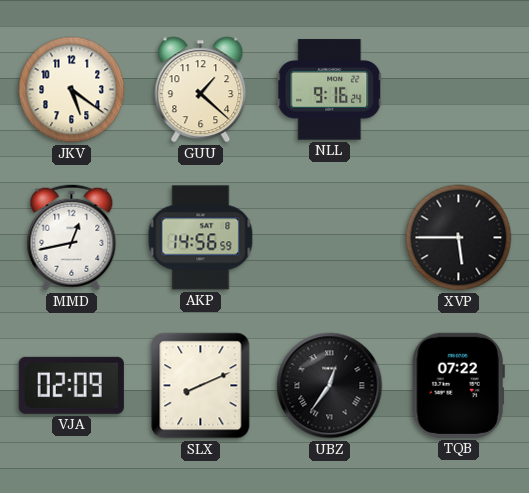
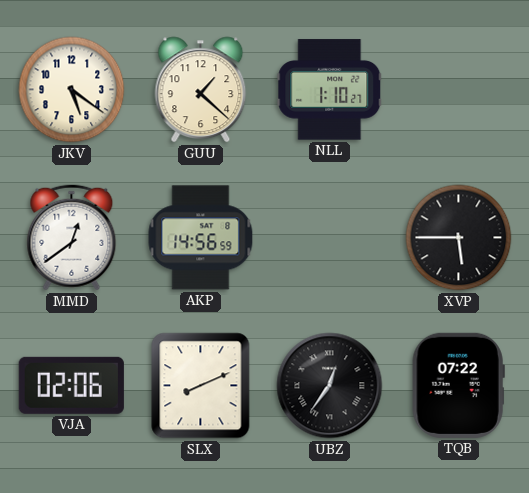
NLL: 9:16 -> 1:10 (330, 90)
MMD: 12:43 -> 12:39 (72, 238)
VJA: 02:09 -> 02:06 (71, 385)
